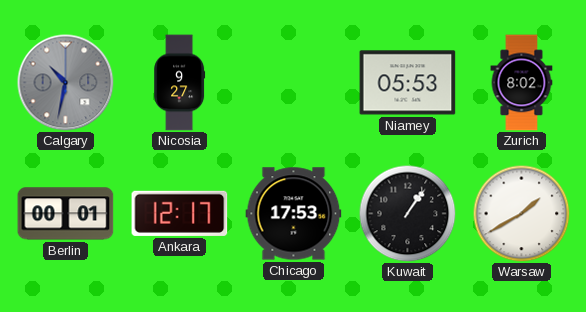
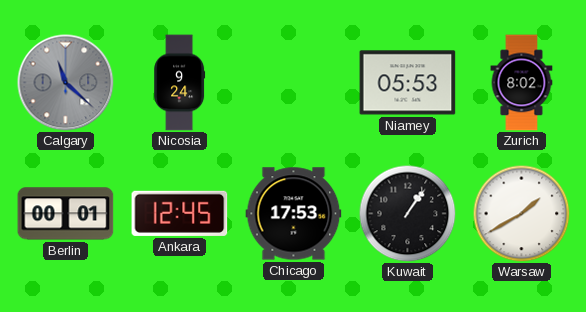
Calgary: 10:32 -> 11:22 (66, 83)
Nicosia: 9:27 -> 9:24 (180, 83)
Ankara: 12:17 -> 12:45 (180, 213)
